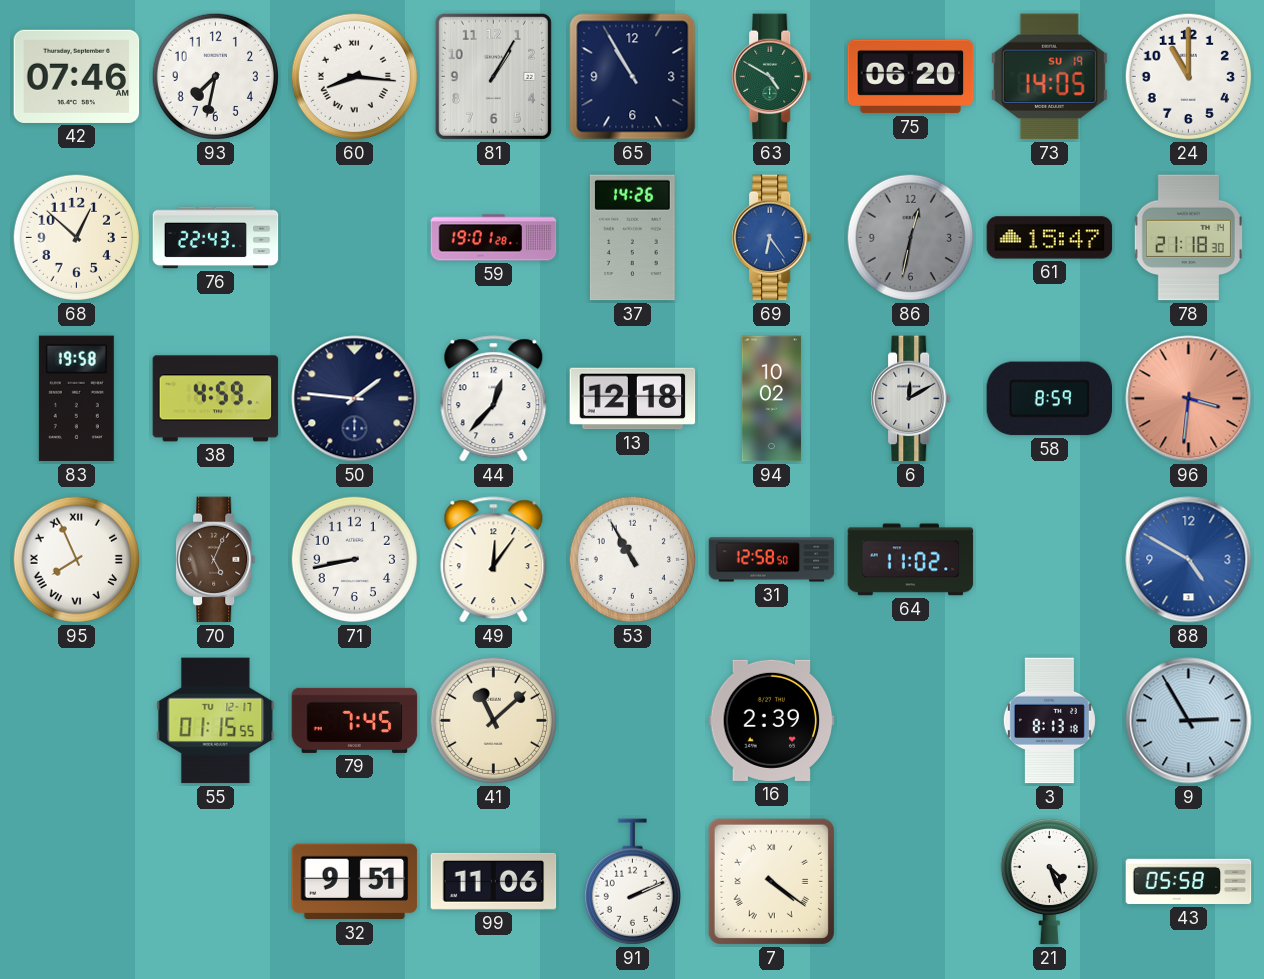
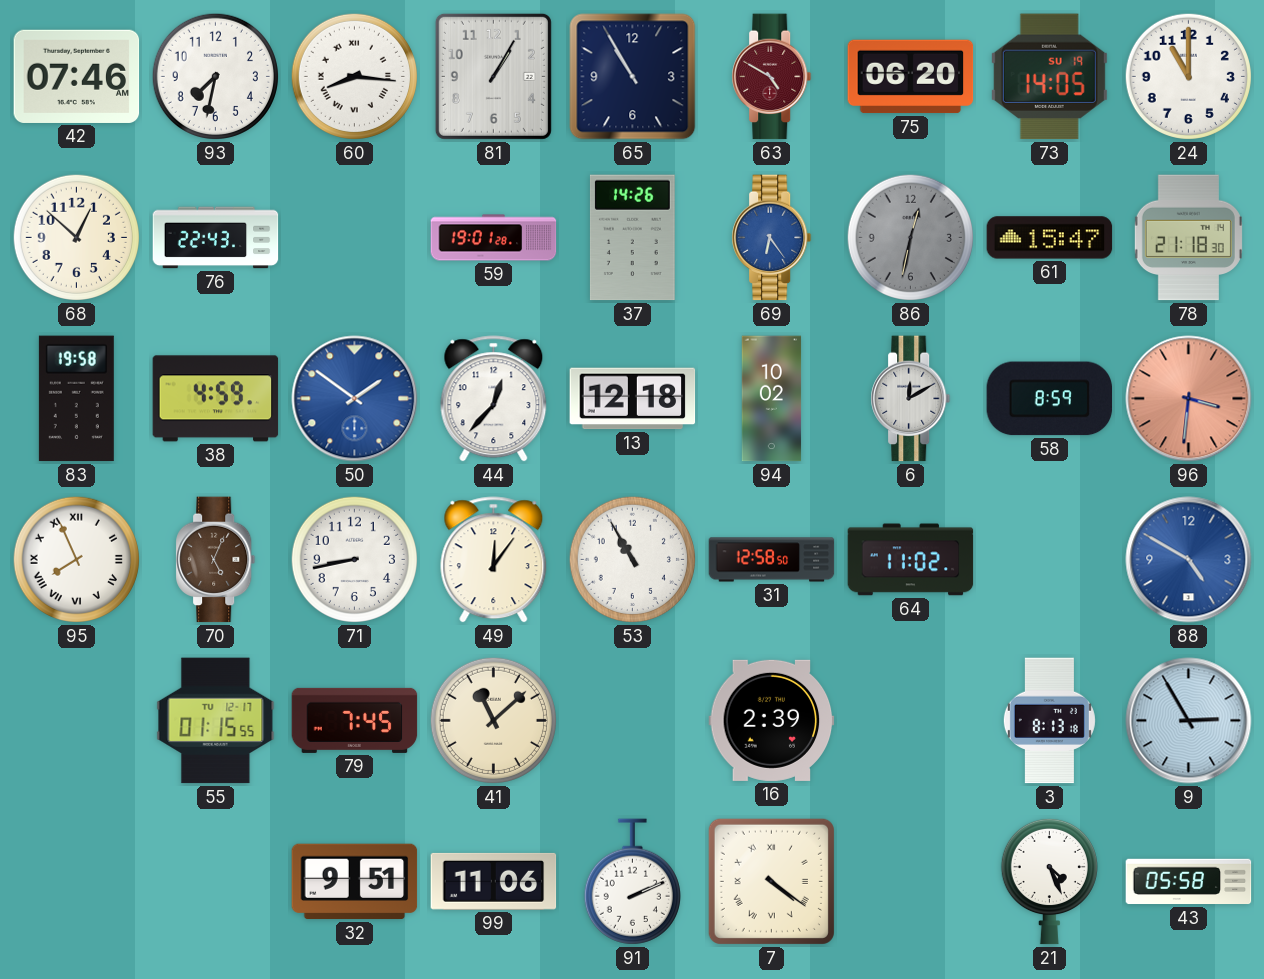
63 dial: green -> burgundy (772, 77)
50: 1:46 -> 1:51 (355, 399)
50 dial: navy -> blue (355, 399)
